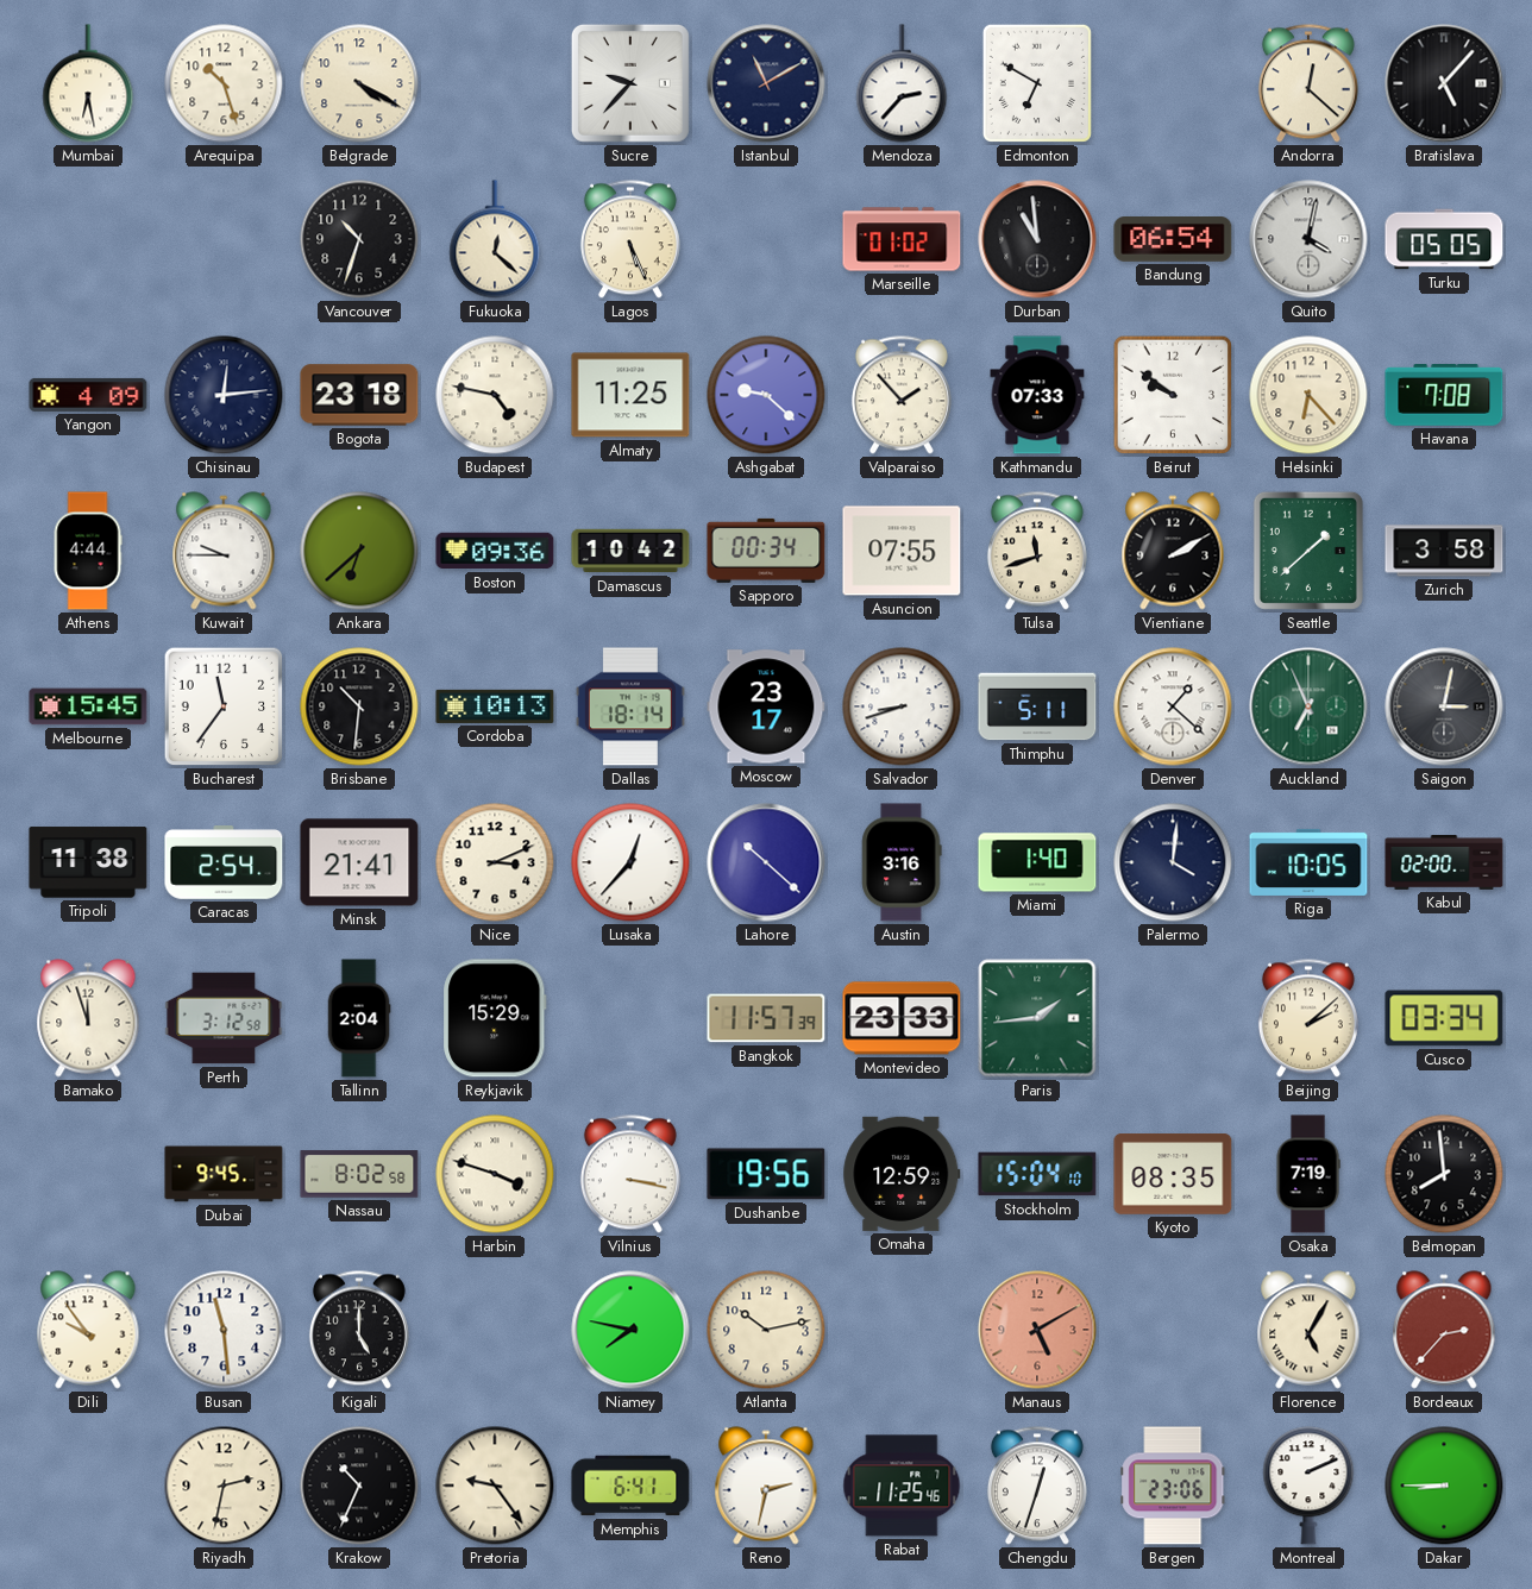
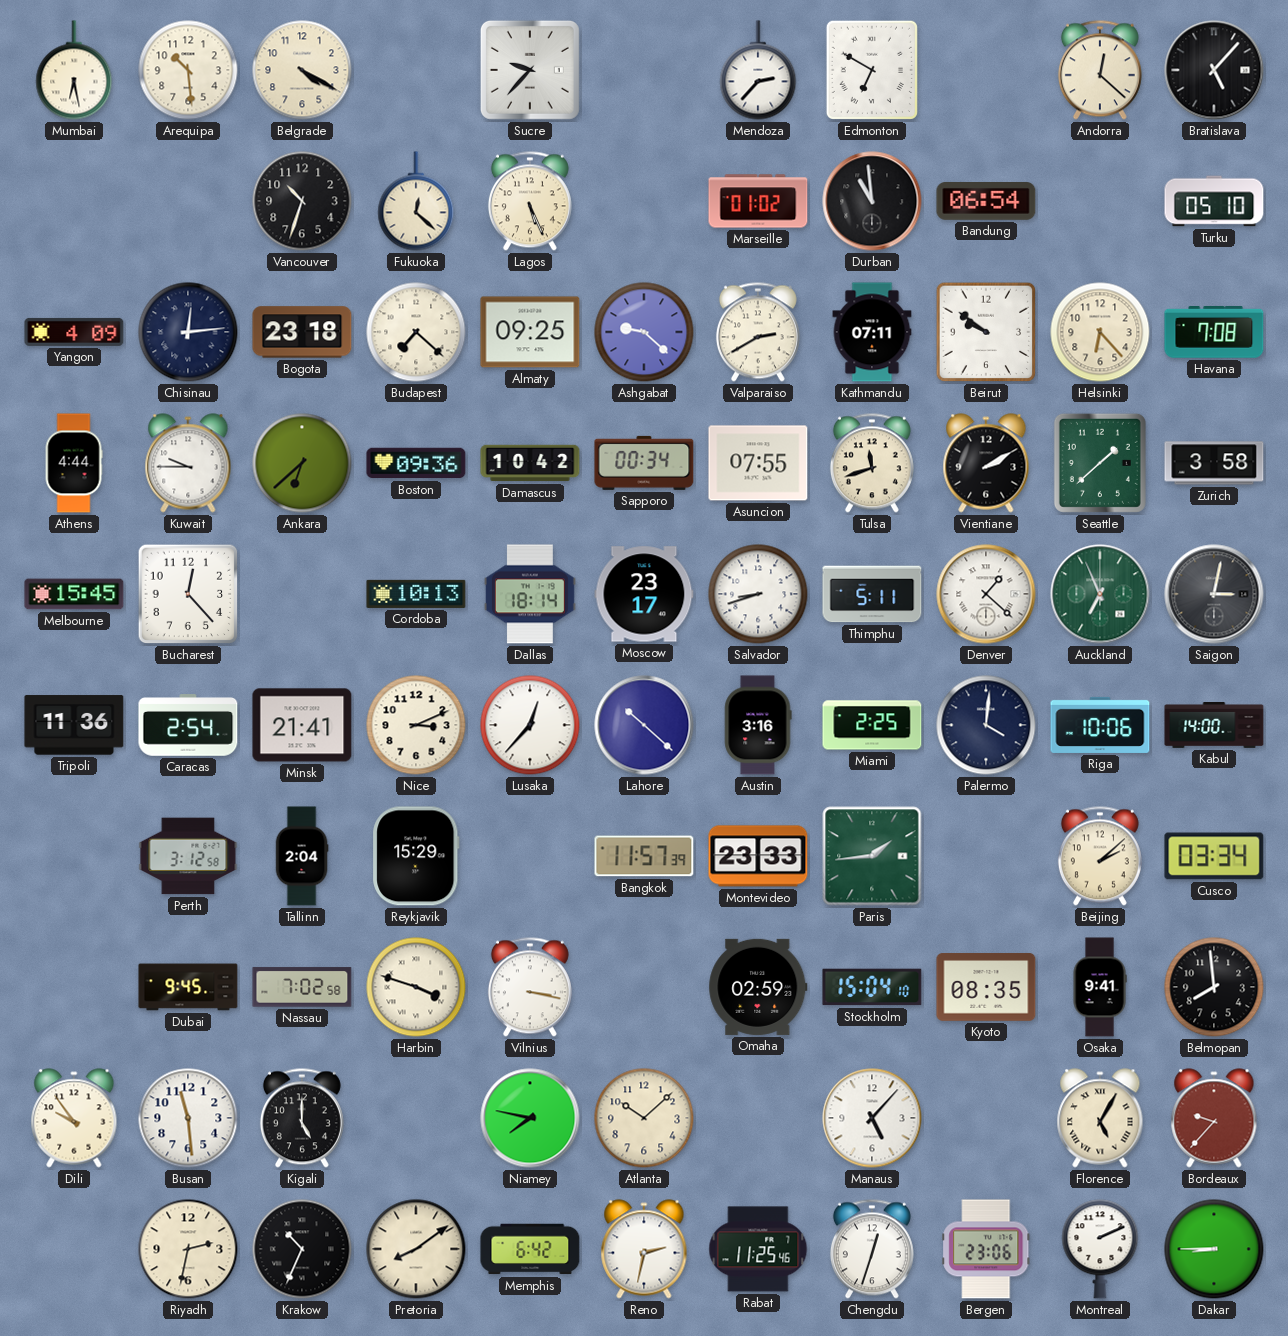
Arequipa: 10:27 -> 10:29 (188, 70)
Istanbul: 11:10 -> none (766, 83)
Quito: 4:02 -> none (1308, 239)
Turku: 05:05 -> 05:10 (1214, 201)
Budapest: 4:47 -> 7:22 (416, 332)
Almaty: 11:25 -> 09:25 (530, 332)
Valparaiso: 1:53 -> 2:40 (758, 332)
Kathmandu: 07:33 -> 07:11 (872, 332)
Bucharest: 11:36 -> 12:23 (188, 594)
Brisbane: 10:31 -> none (359, 706)
Tripoli: 11:38 -> 11:36 (74, 725)
Miami: 1:40 -> 2:25 (872, 725)
Riga: 10:05 -> 10:06 (1100, 725)
Kabul: 02:00 -> 14:00 (1214, 726)
Bamako: 11:57 -> none (88, 1018)
Nassau: 8:02 -> 7:02 (302, 987)
Dushanbe: 19:56 -> none (766, 1174)
Omaha: 12:59 -> 02:59 (758, 987)
Osaka: 7:19 -> 9:41 (1100, 987)
Atlanta: 10:13 -> 10:08 (644, 1118)
Manaus: 5:10 -> 5:07 (872, 1118)
Manaus dial: salmon -> white (872, 1118)
Bordeaux: 2:37 -> 9:37 (1214, 1118)
Pretoria: 9:24 -> 8:09 (416, 1249)
Memphis: 6:41 -> 6:42 (530, 1249)
